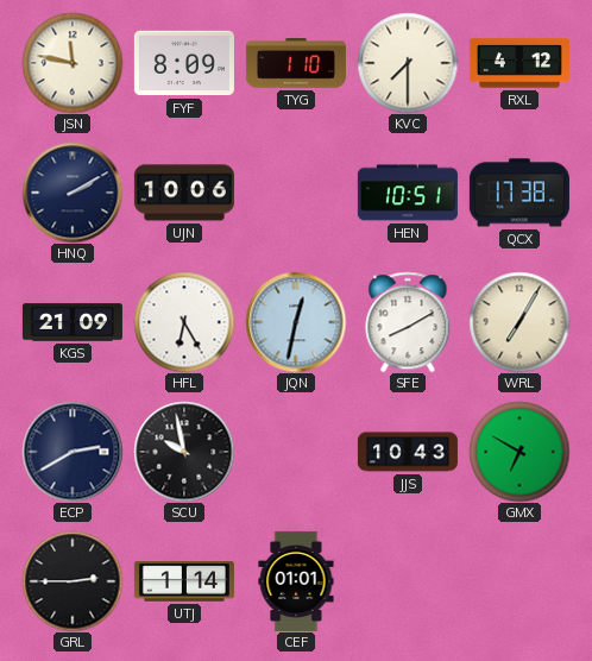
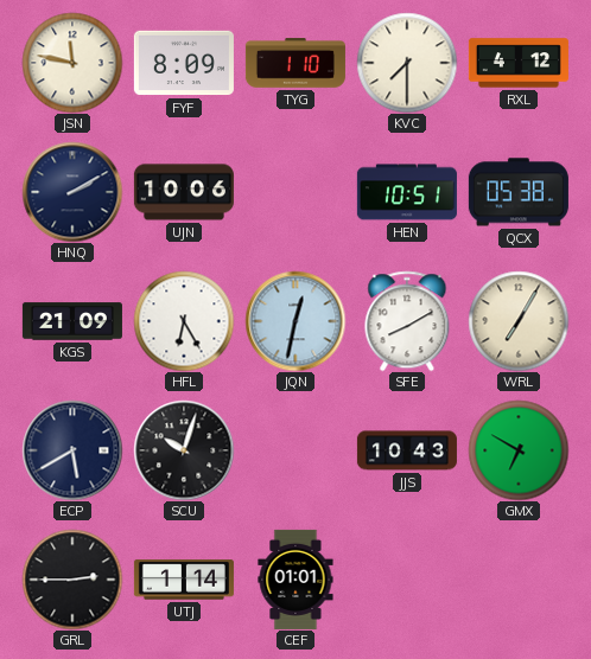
QCX: 17:38 -> 05:38 (519, 192)
ECP: 2:40 -> 5:40 (72, 450)
SCU: 9:58 -> 10:03 (184, 450)
